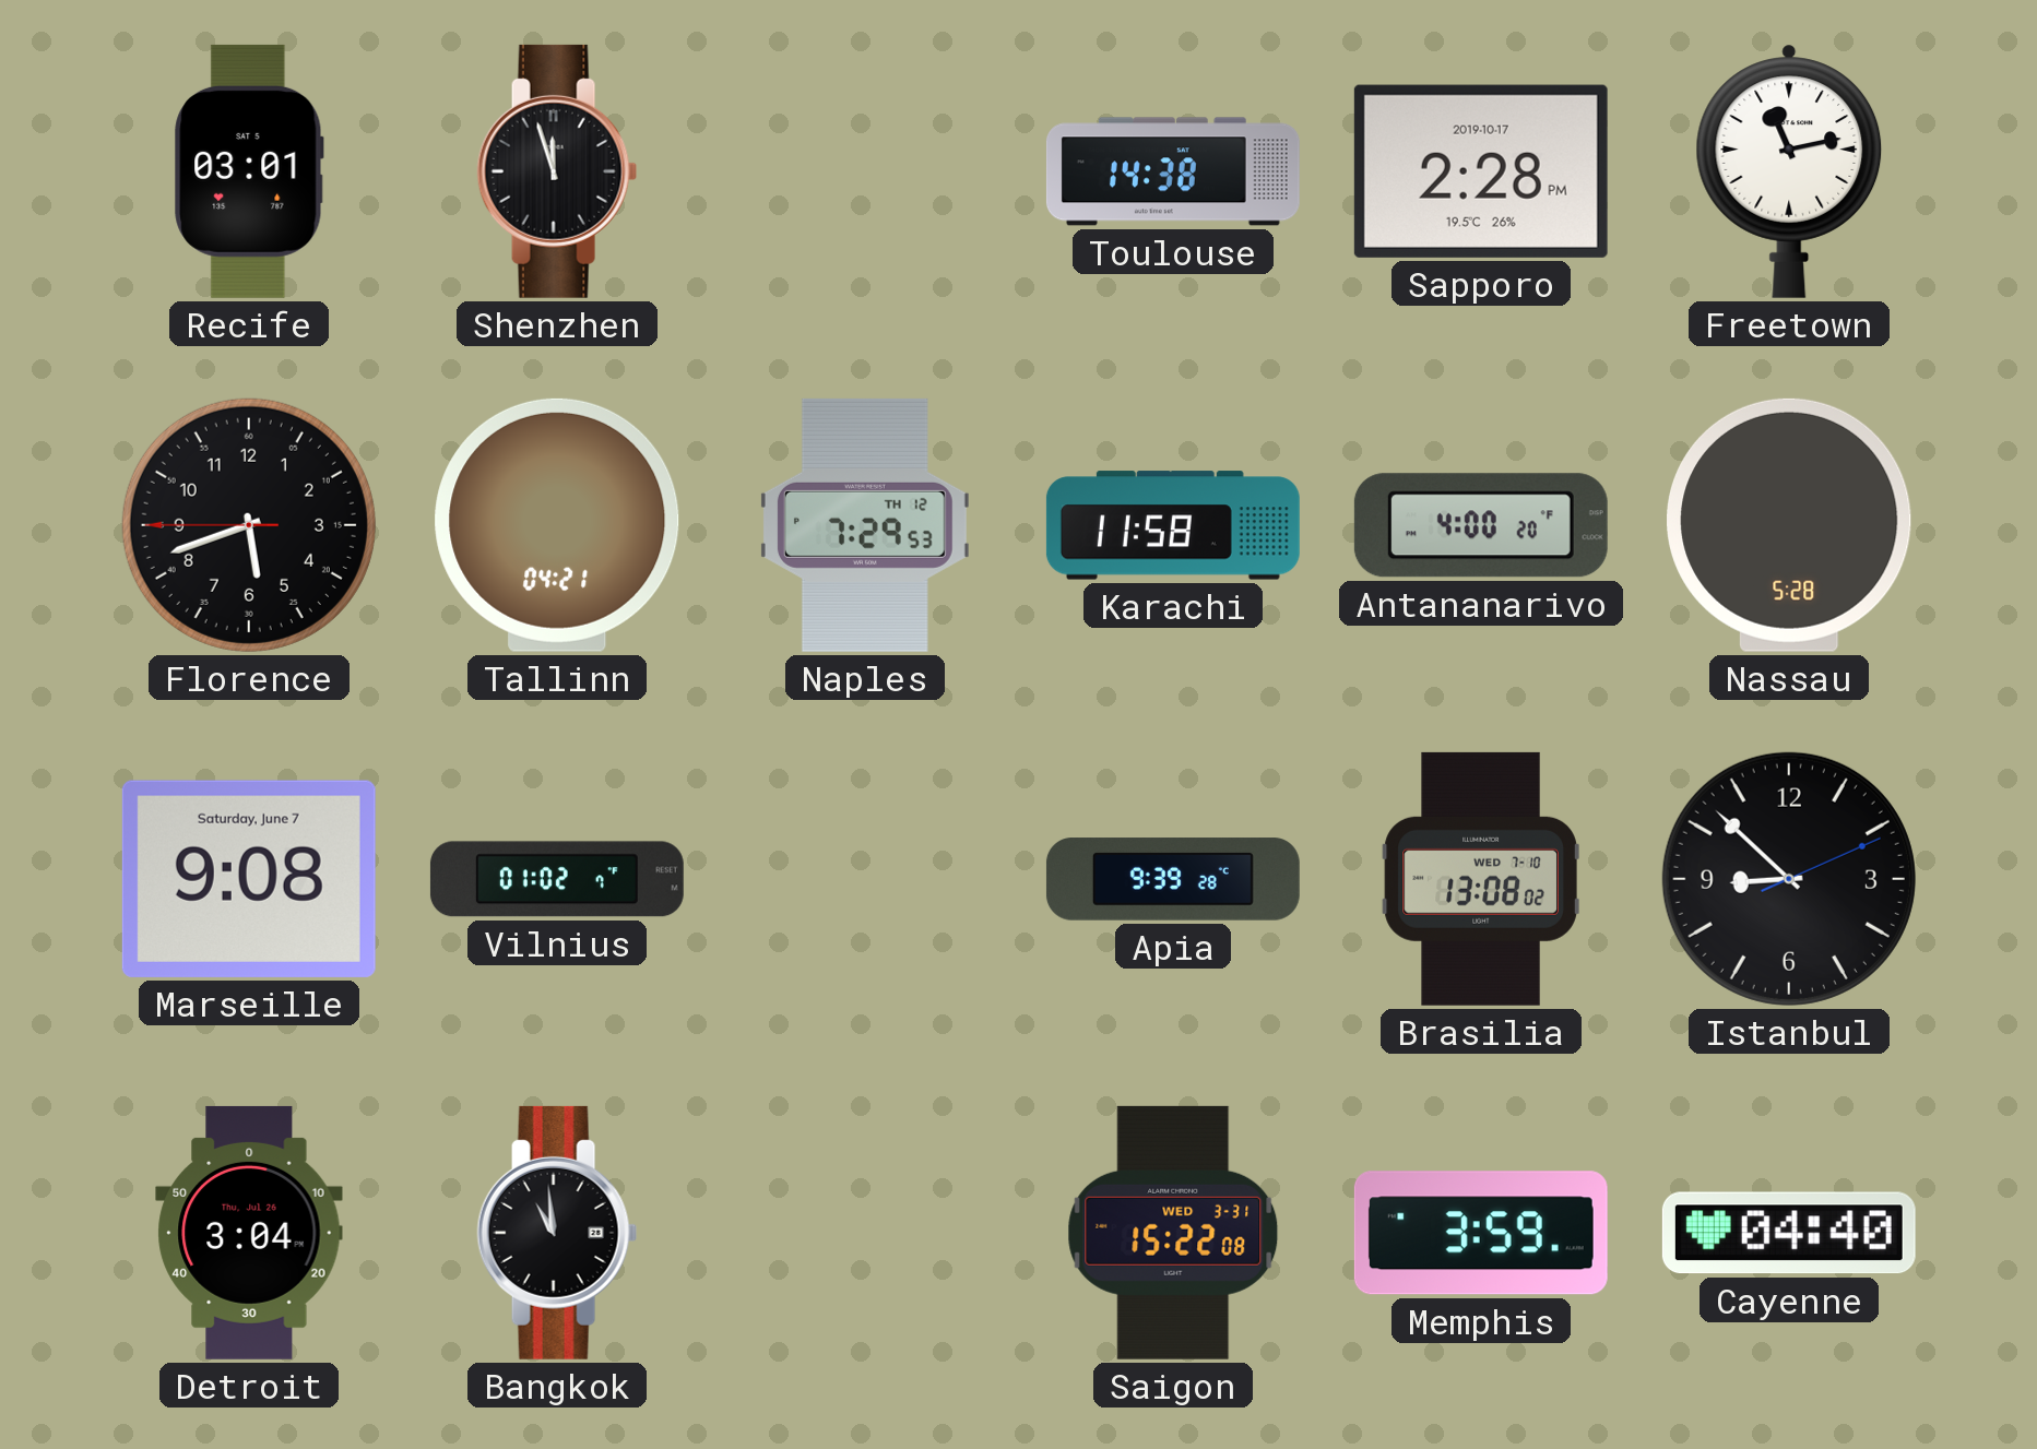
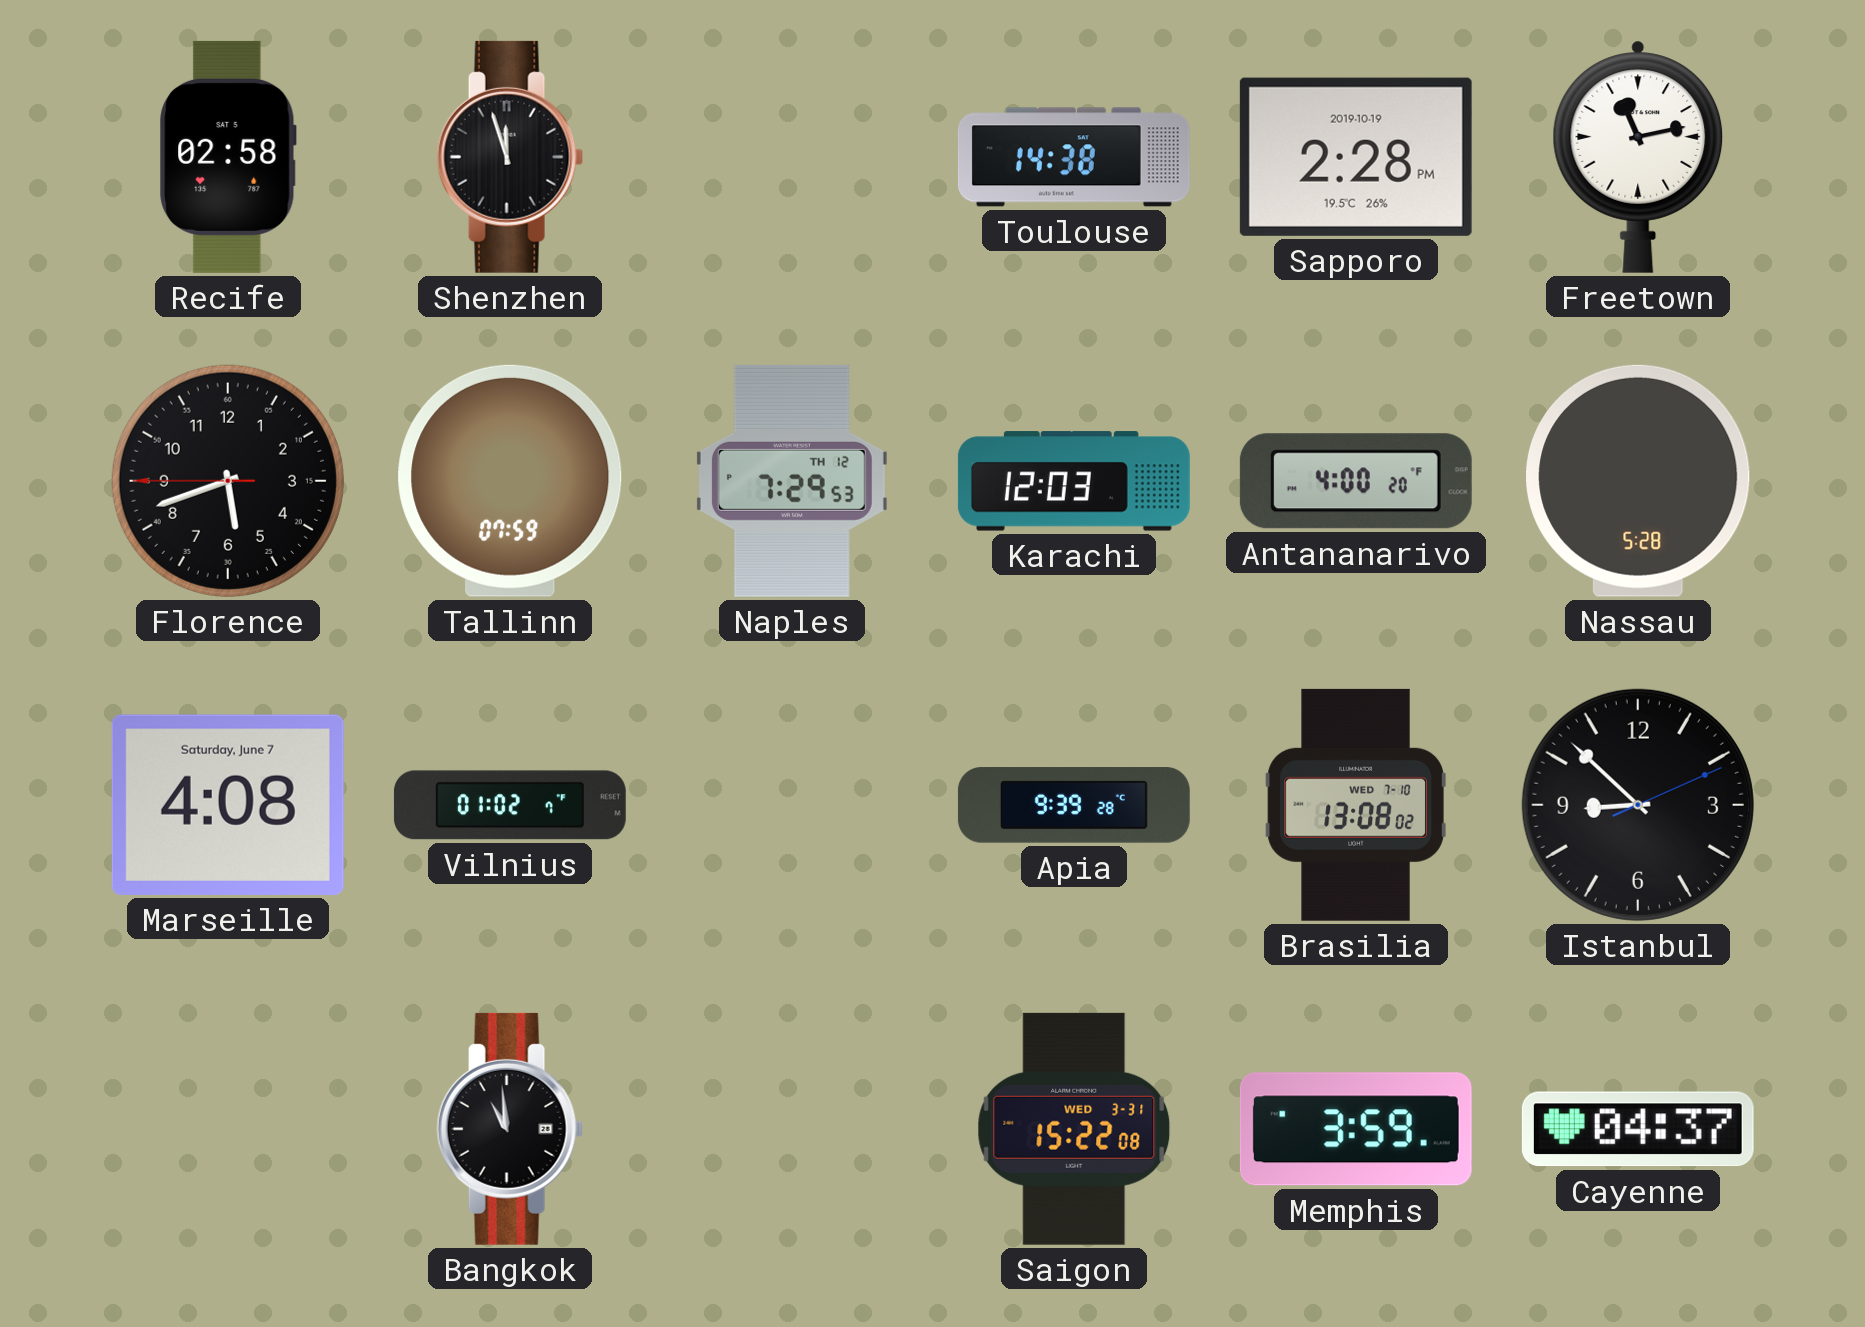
Recife: 03:01 -> 02:58 (228, 157)
Sapporo date: 2019-10-17 -> 2019-10-19 (1356, 157)
Tallinn: 04:21 -> 07:59 (510, 481)
Karachi: 11:58 -> 12:03 (1074, 481)
Marseille: 9:08 -> 4:08 (228, 805)
Detroit: 3:04 -> none (249, 1233)
Cayenne: 04:40 -> 04:37 (1638, 1129)
